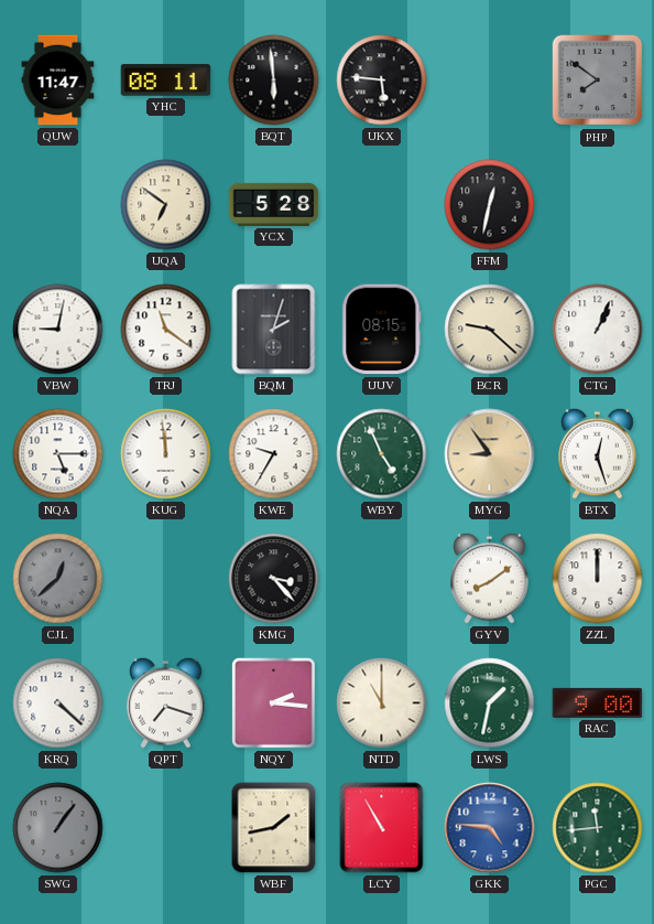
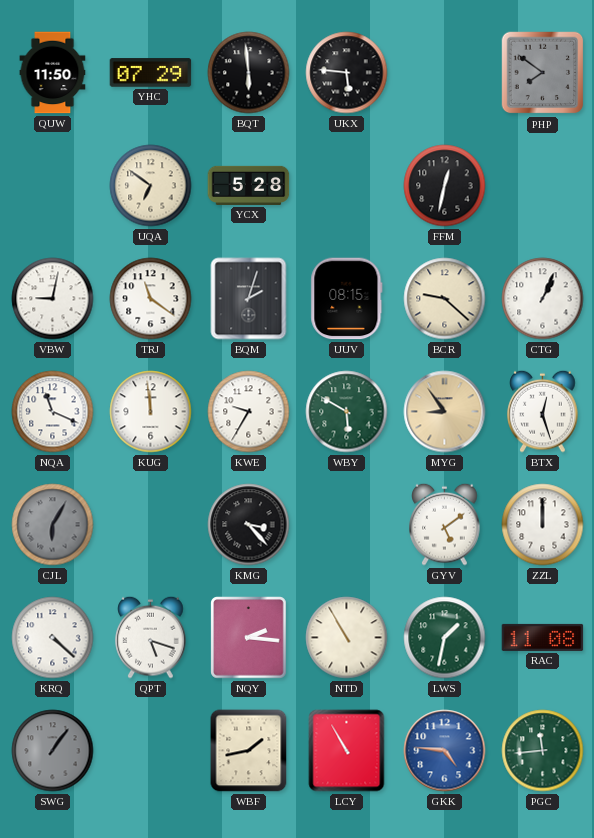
QUW: 11:47 -> 11:50 (53, 73)
YHC: 08:11 -> 07:29 (151, 73)
NQA: 5:15 -> 11:19 (53, 412)
WBY: 4:56 -> 5:50 (347, 412)
CJL: 12:38 -> 6:05 (53, 525)
GYV: 8:09 -> 5:09 (445, 524)
QPT: 7:18 -> 5:18 (151, 637)
NTD: 11:00 -> 10:55 (347, 638)
RAC: 9:00 -> 11:08 (543, 637)
